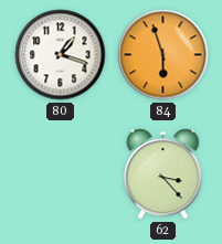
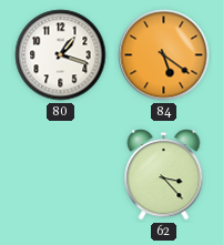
84: 5:57 -> 5:21 (164, 55)
